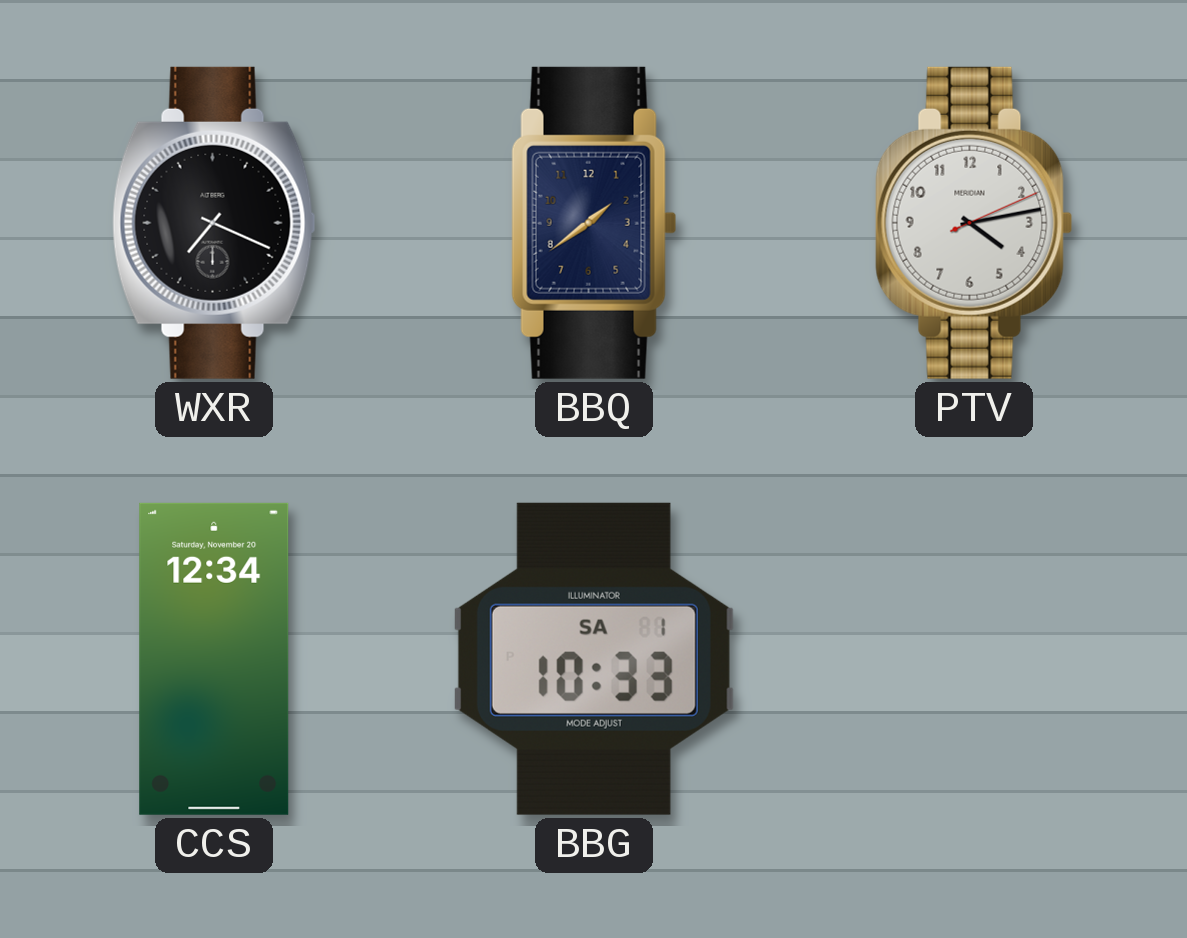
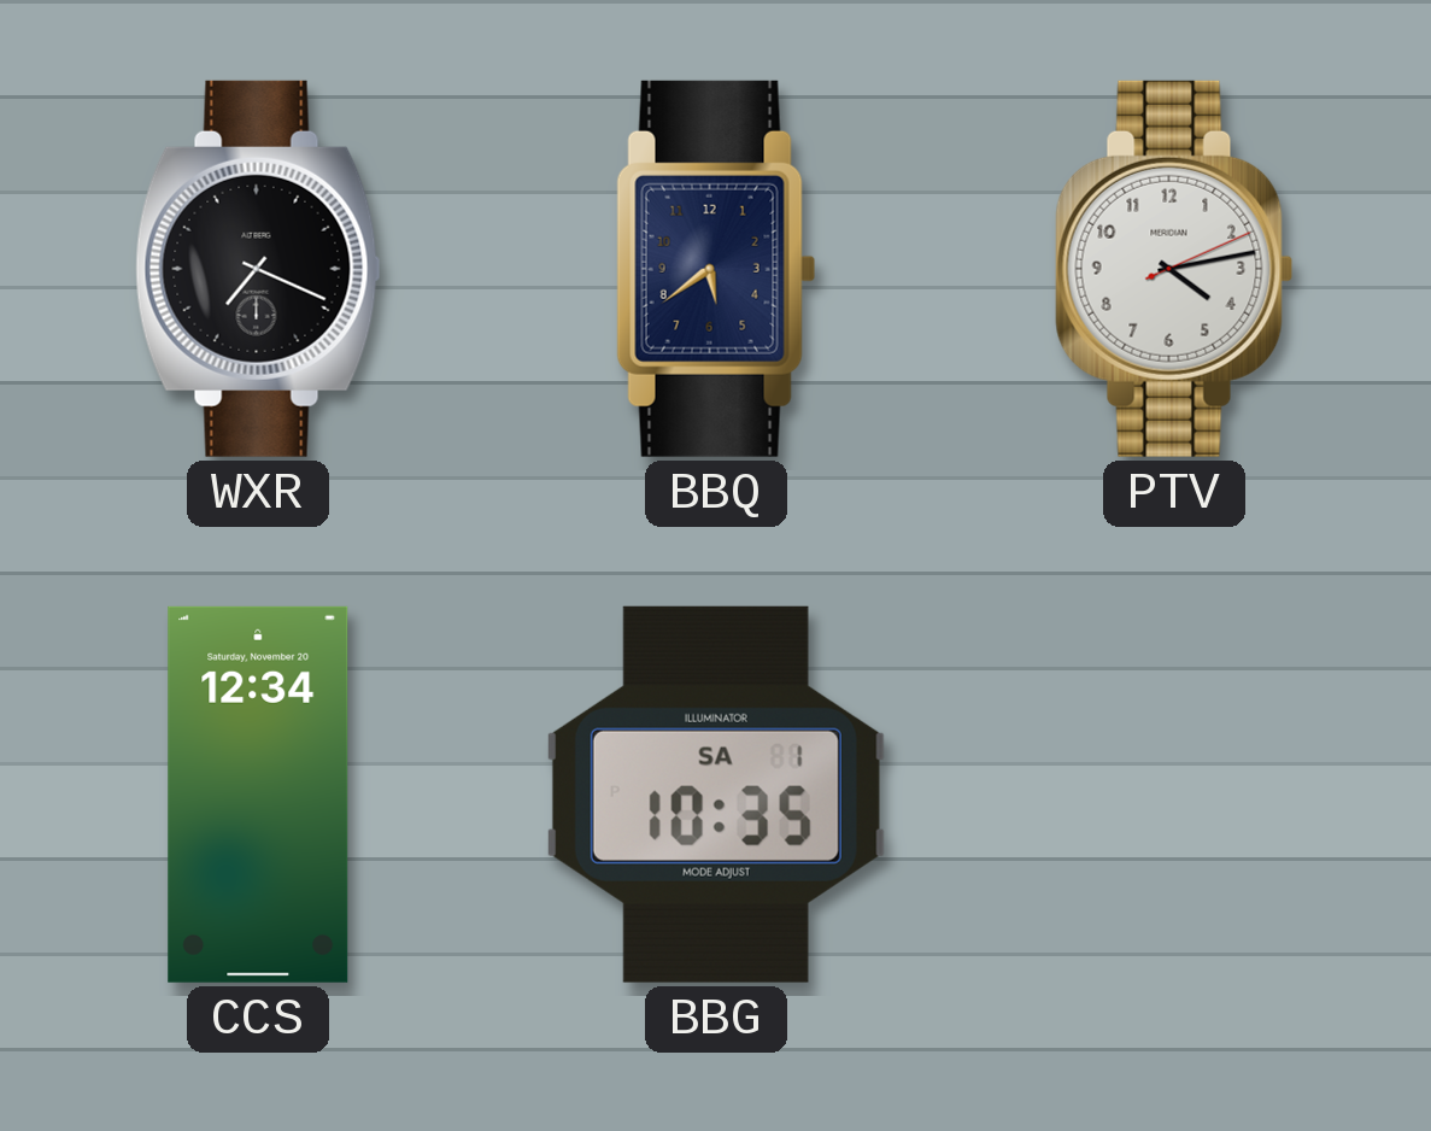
BBQ: 1:39 -> 5:39 (716, 269)
BBG: 10:33 -> 10:35 (716, 795)
